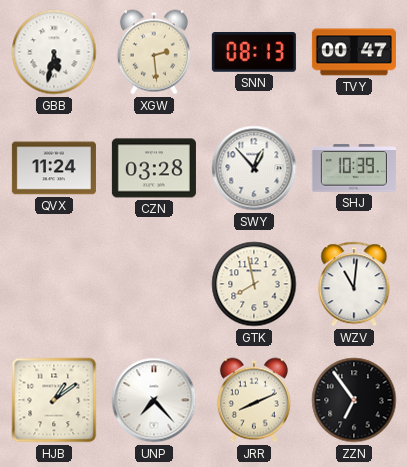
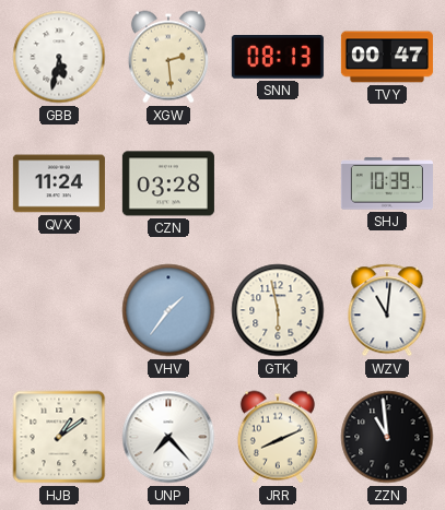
SWY: 12:53 -> none (254, 168)
VHV: none -> 1:36 (168, 310)
GTK: 7:58 -> 5:58 (278, 310)
ZZN: 6:54 -> 10:59 (387, 437)
